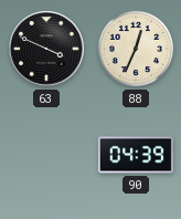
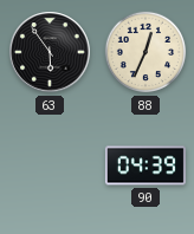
63: 3:49 -> 5:54 (50, 52)
